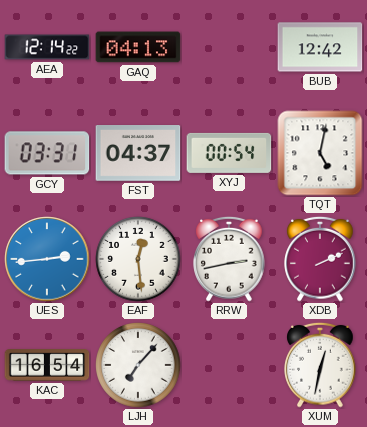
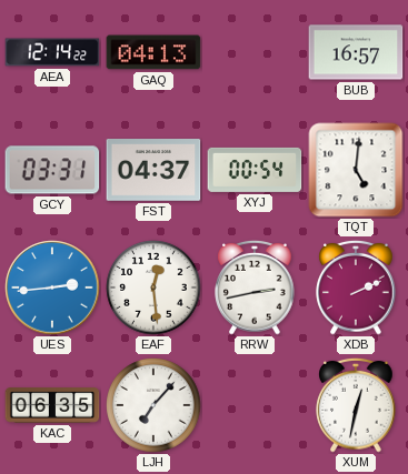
BUB: 12:42 -> 16:57 (356, 52)
TQT: 5:02 -> 5:01 (356, 170)
KAC: 16:54 -> 06:35 (52, 405)
